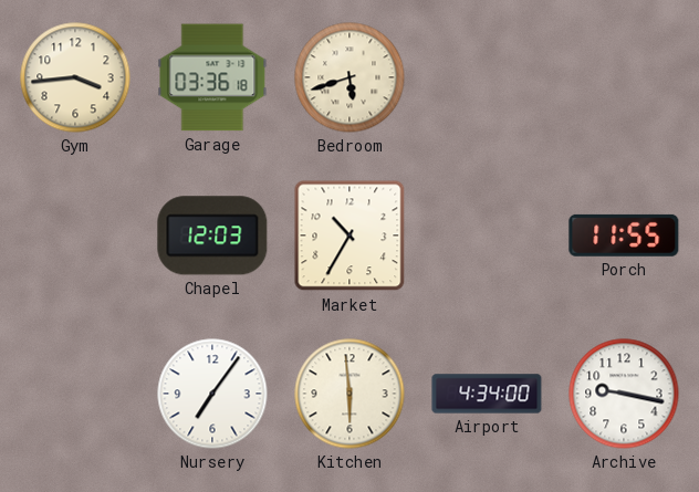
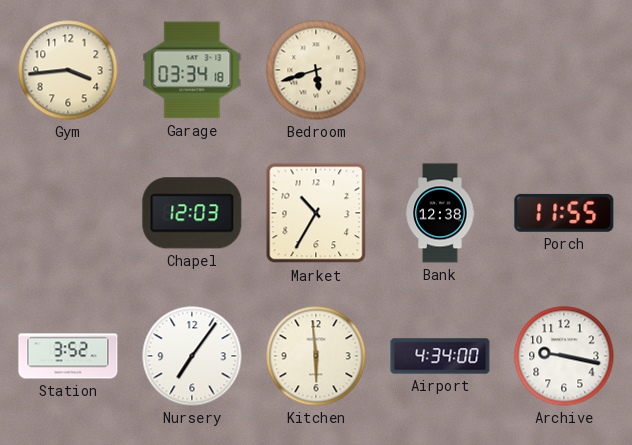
Garage: 03:36 -> 03:34 (192, 70)
Bank: none -> 12:38 (440, 213)
Station: none -> 3:52 (68, 356)
